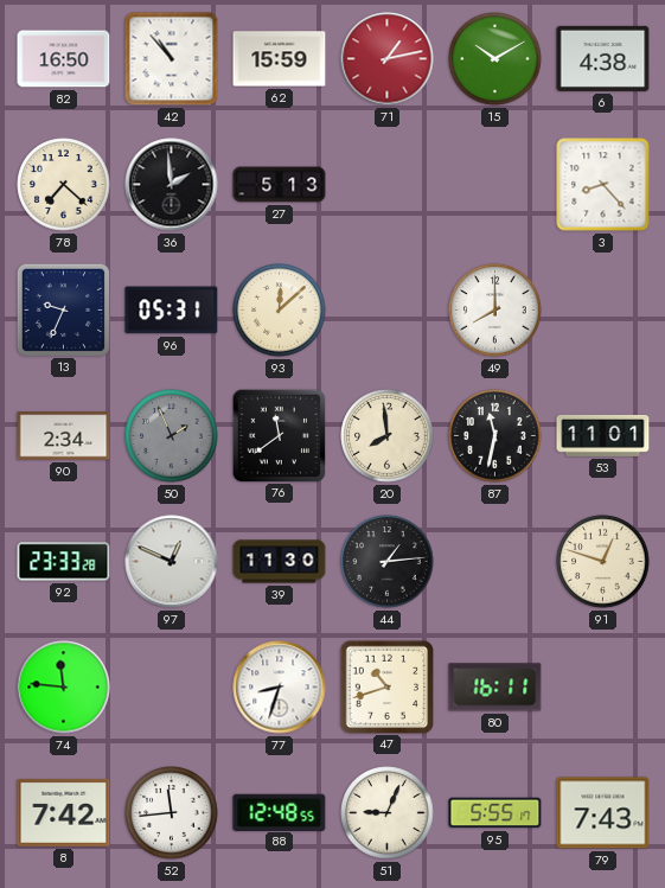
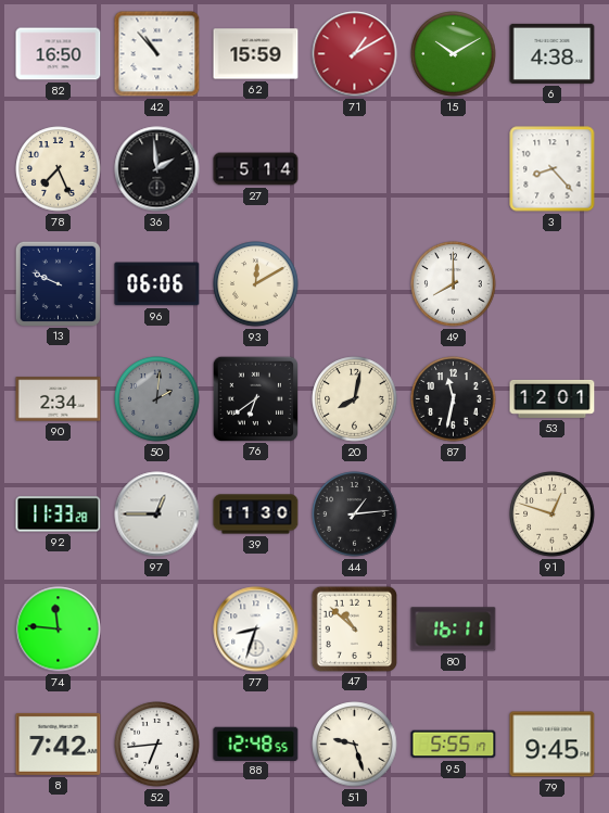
71: 1:13 -> 1:10 (355, 54)
78: 7:22 -> 7:26 (59, 169)
27: 5:13 -> 5:14 (256, 169)
13: 9:34 -> 9:49 (58, 283)
96: 05:31 -> 06:06 (157, 284)
93: 12:08 -> 12:10 (256, 284)
50: 1:56 -> 2:01 (157, 399)
76: 11:39 -> 6:39 (255, 398)
20: 7:59 -> 8:02 (355, 399)
53: 11:01 -> 12:01 (553, 398)
92: 23:33 -> 11:33 (59, 515)
97: 12:49 -> 12:45 (157, 515)
47: 10:42 -> 10:52 (354, 628)
52: 11:44 -> 6:44 (157, 745)
51: 9:04 -> 9:27 (355, 745)
79: 7:43 -> 9:45 (553, 745)
